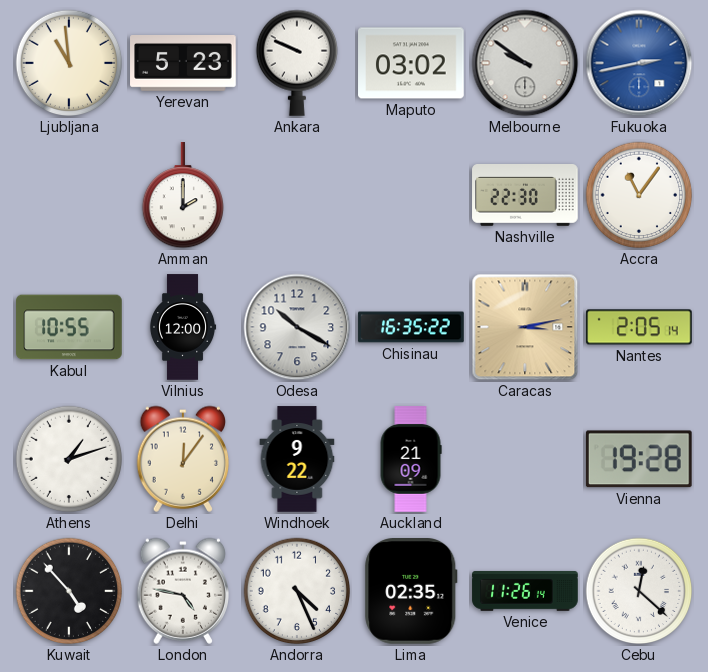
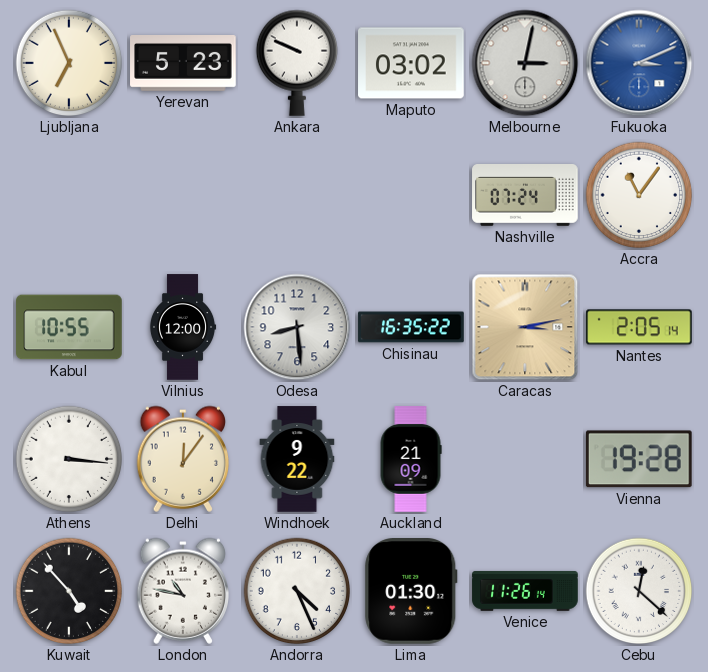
Ljubljana: 10:59 -> 6:56 (69, 63)
Melbourne: 9:51 -> 3:02 (525, 63)
Fukuoka: 2:43 -> 3:11 (639, 63)
Amman: 2:00 -> none (182, 196)
Nashville: 22:30 -> 07:24 (525, 196)
Odesa: 10:20 -> 8:29 (297, 327)
Athens: 1:12 -> 3:16 (69, 459)
London: 4:47 -> 10:47 (182, 591)
Lima: 02:35 -> 01:30 (411, 592)
